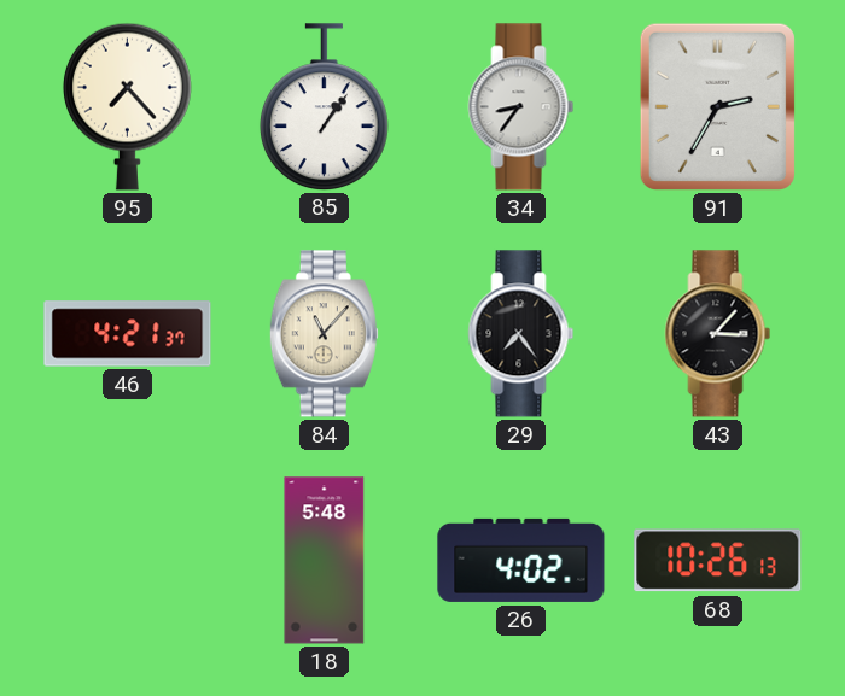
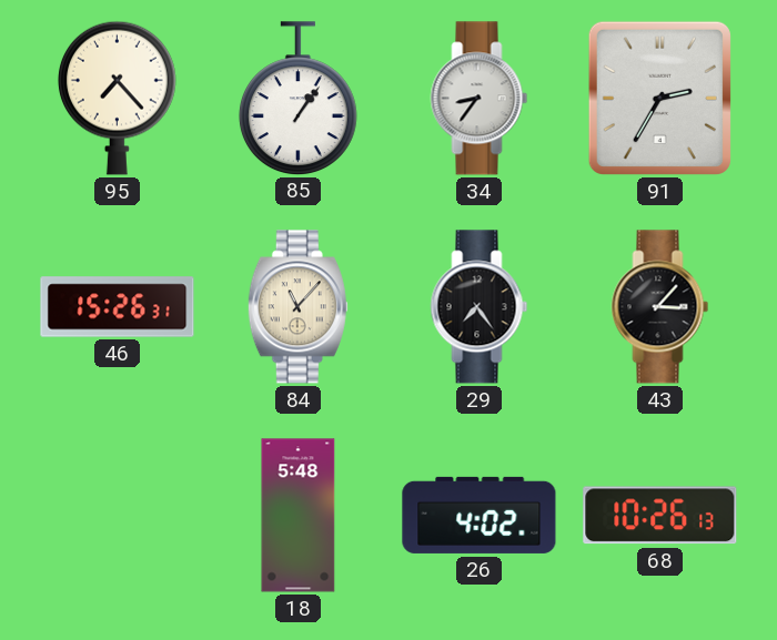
46: 4:21 -> 15:26 (118, 307)
